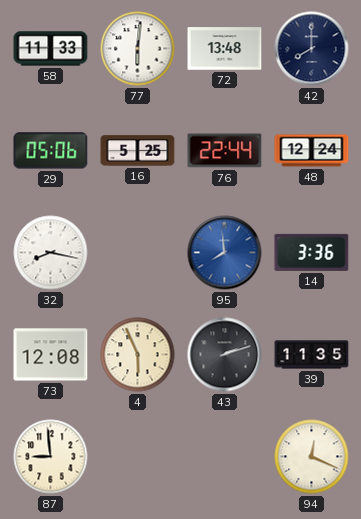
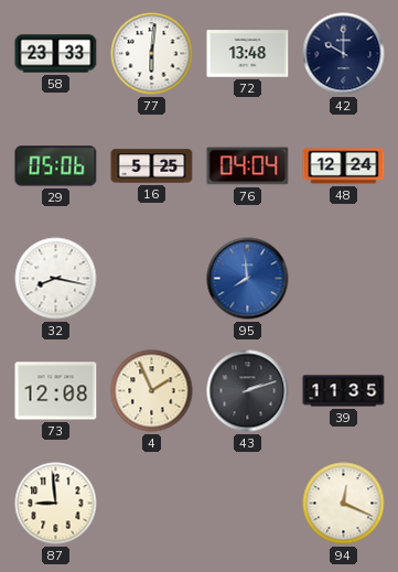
58: 11:33 -> 23:33 (56, 54)
42: 8:00 -> 10:00 (344, 54)
76: 22:44 -> 04:04 (248, 166)
14: 3:36 -> none (312, 252)
4: 5:56 -> 1:56 (152, 391)
